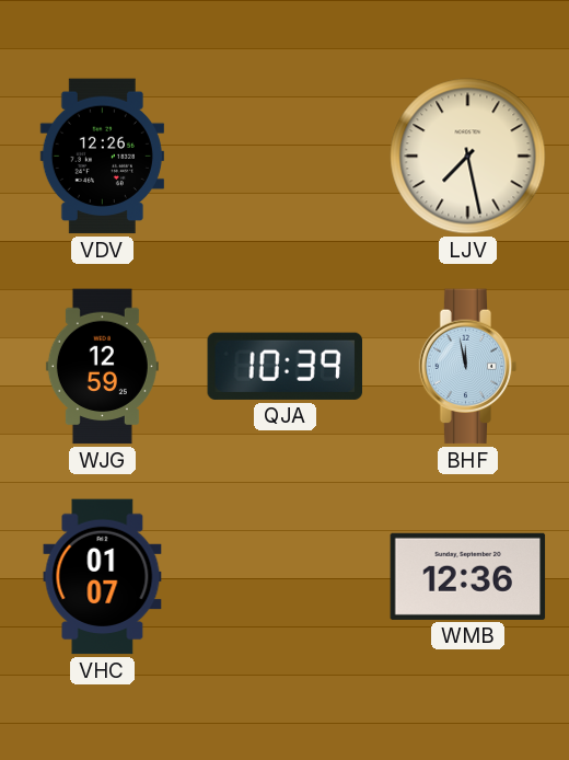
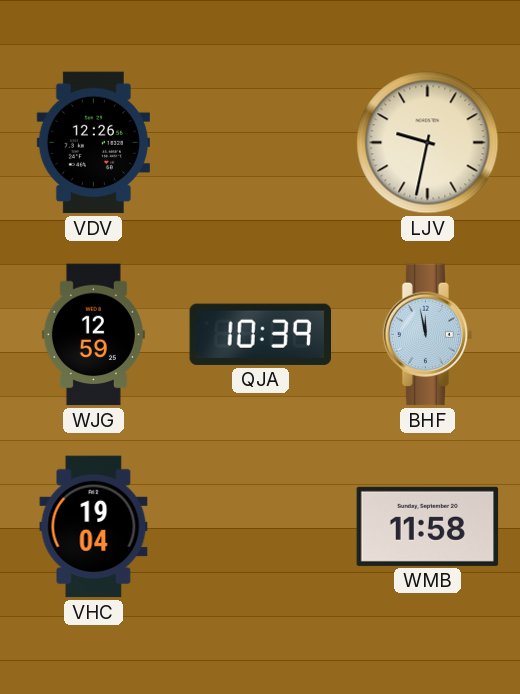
LJV: 7:28 -> 9:32 (428, 143)
VHC: 01:07 -> 19:04 (94, 527)
WMB: 12:36 -> 11:58 (428, 526)
